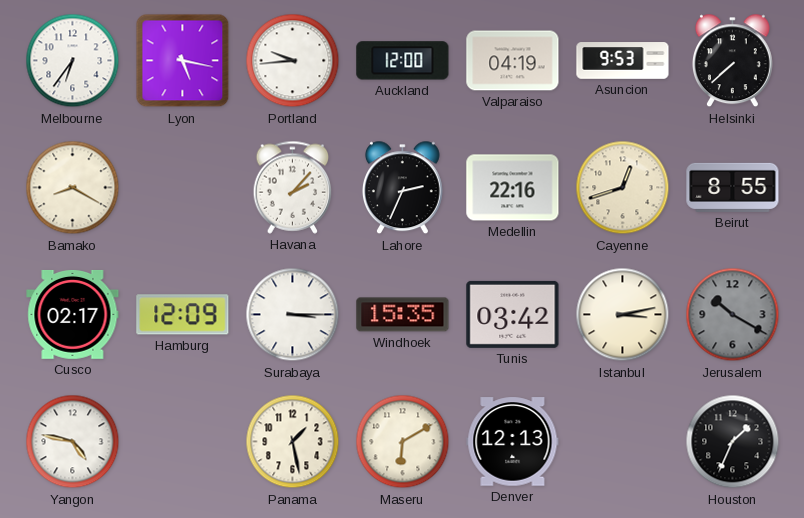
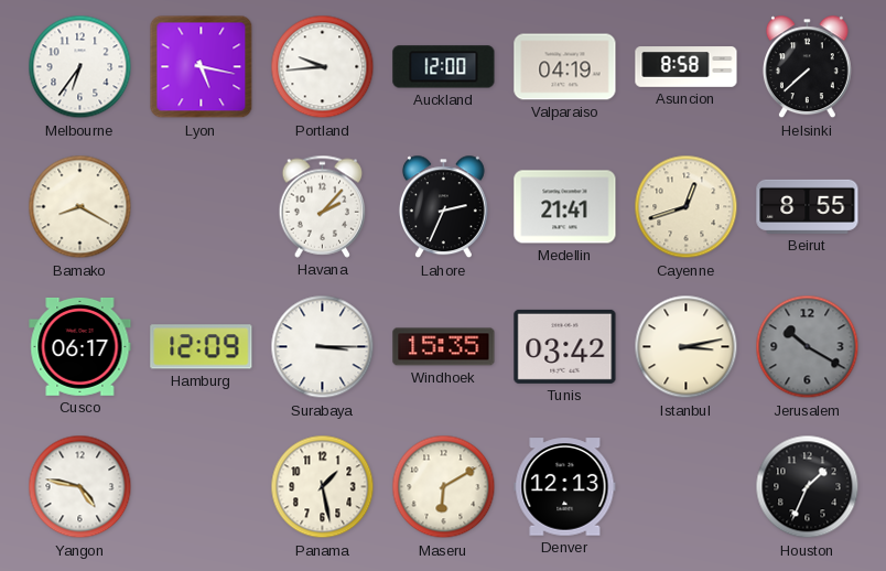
Asuncion: 9:53 -> 8:58 (687, 67)
Medellin: 22:16 -> 21:41 (565, 207)
Cusco: 02:17 -> 06:17 (80, 346)
